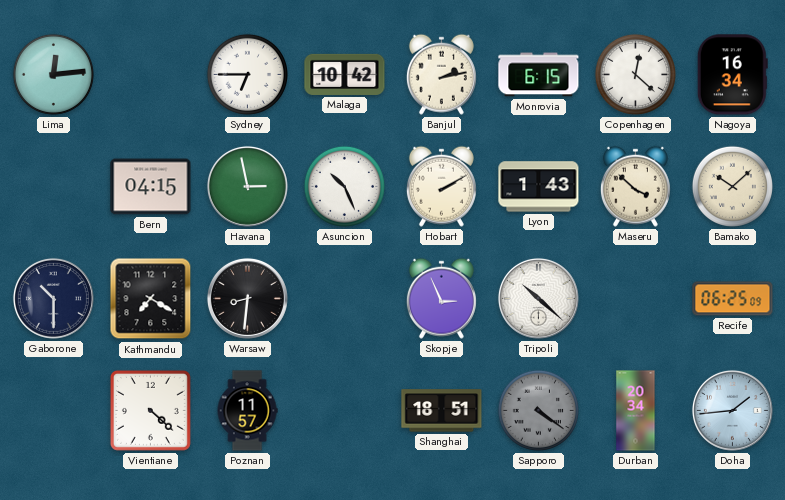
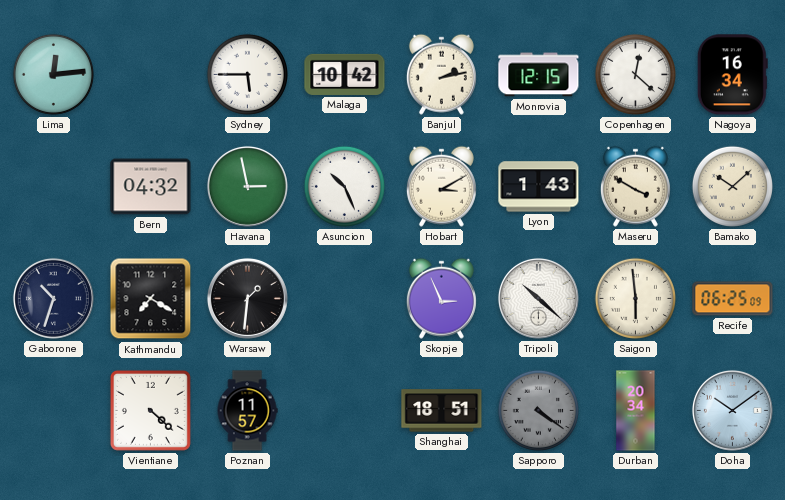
Sydney: 6:45 -> 5:45 (247, 74)
Monrovia: 6:15 -> 12:15 (539, 75)
Bern: 04:15 -> 04:32 (151, 187)
Hobart: 2:10 -> 3:10 (441, 186)
Maseru: 3:52 -> 3:50 (635, 186)
Gaborone: 10:30 -> 10:33 (53, 298)
Warsaw: 8:31 -> 1:31 (247, 298)
Saigon: none -> 5:59 (635, 298)
Doha: 1:44 -> 10:09 (732, 410)
